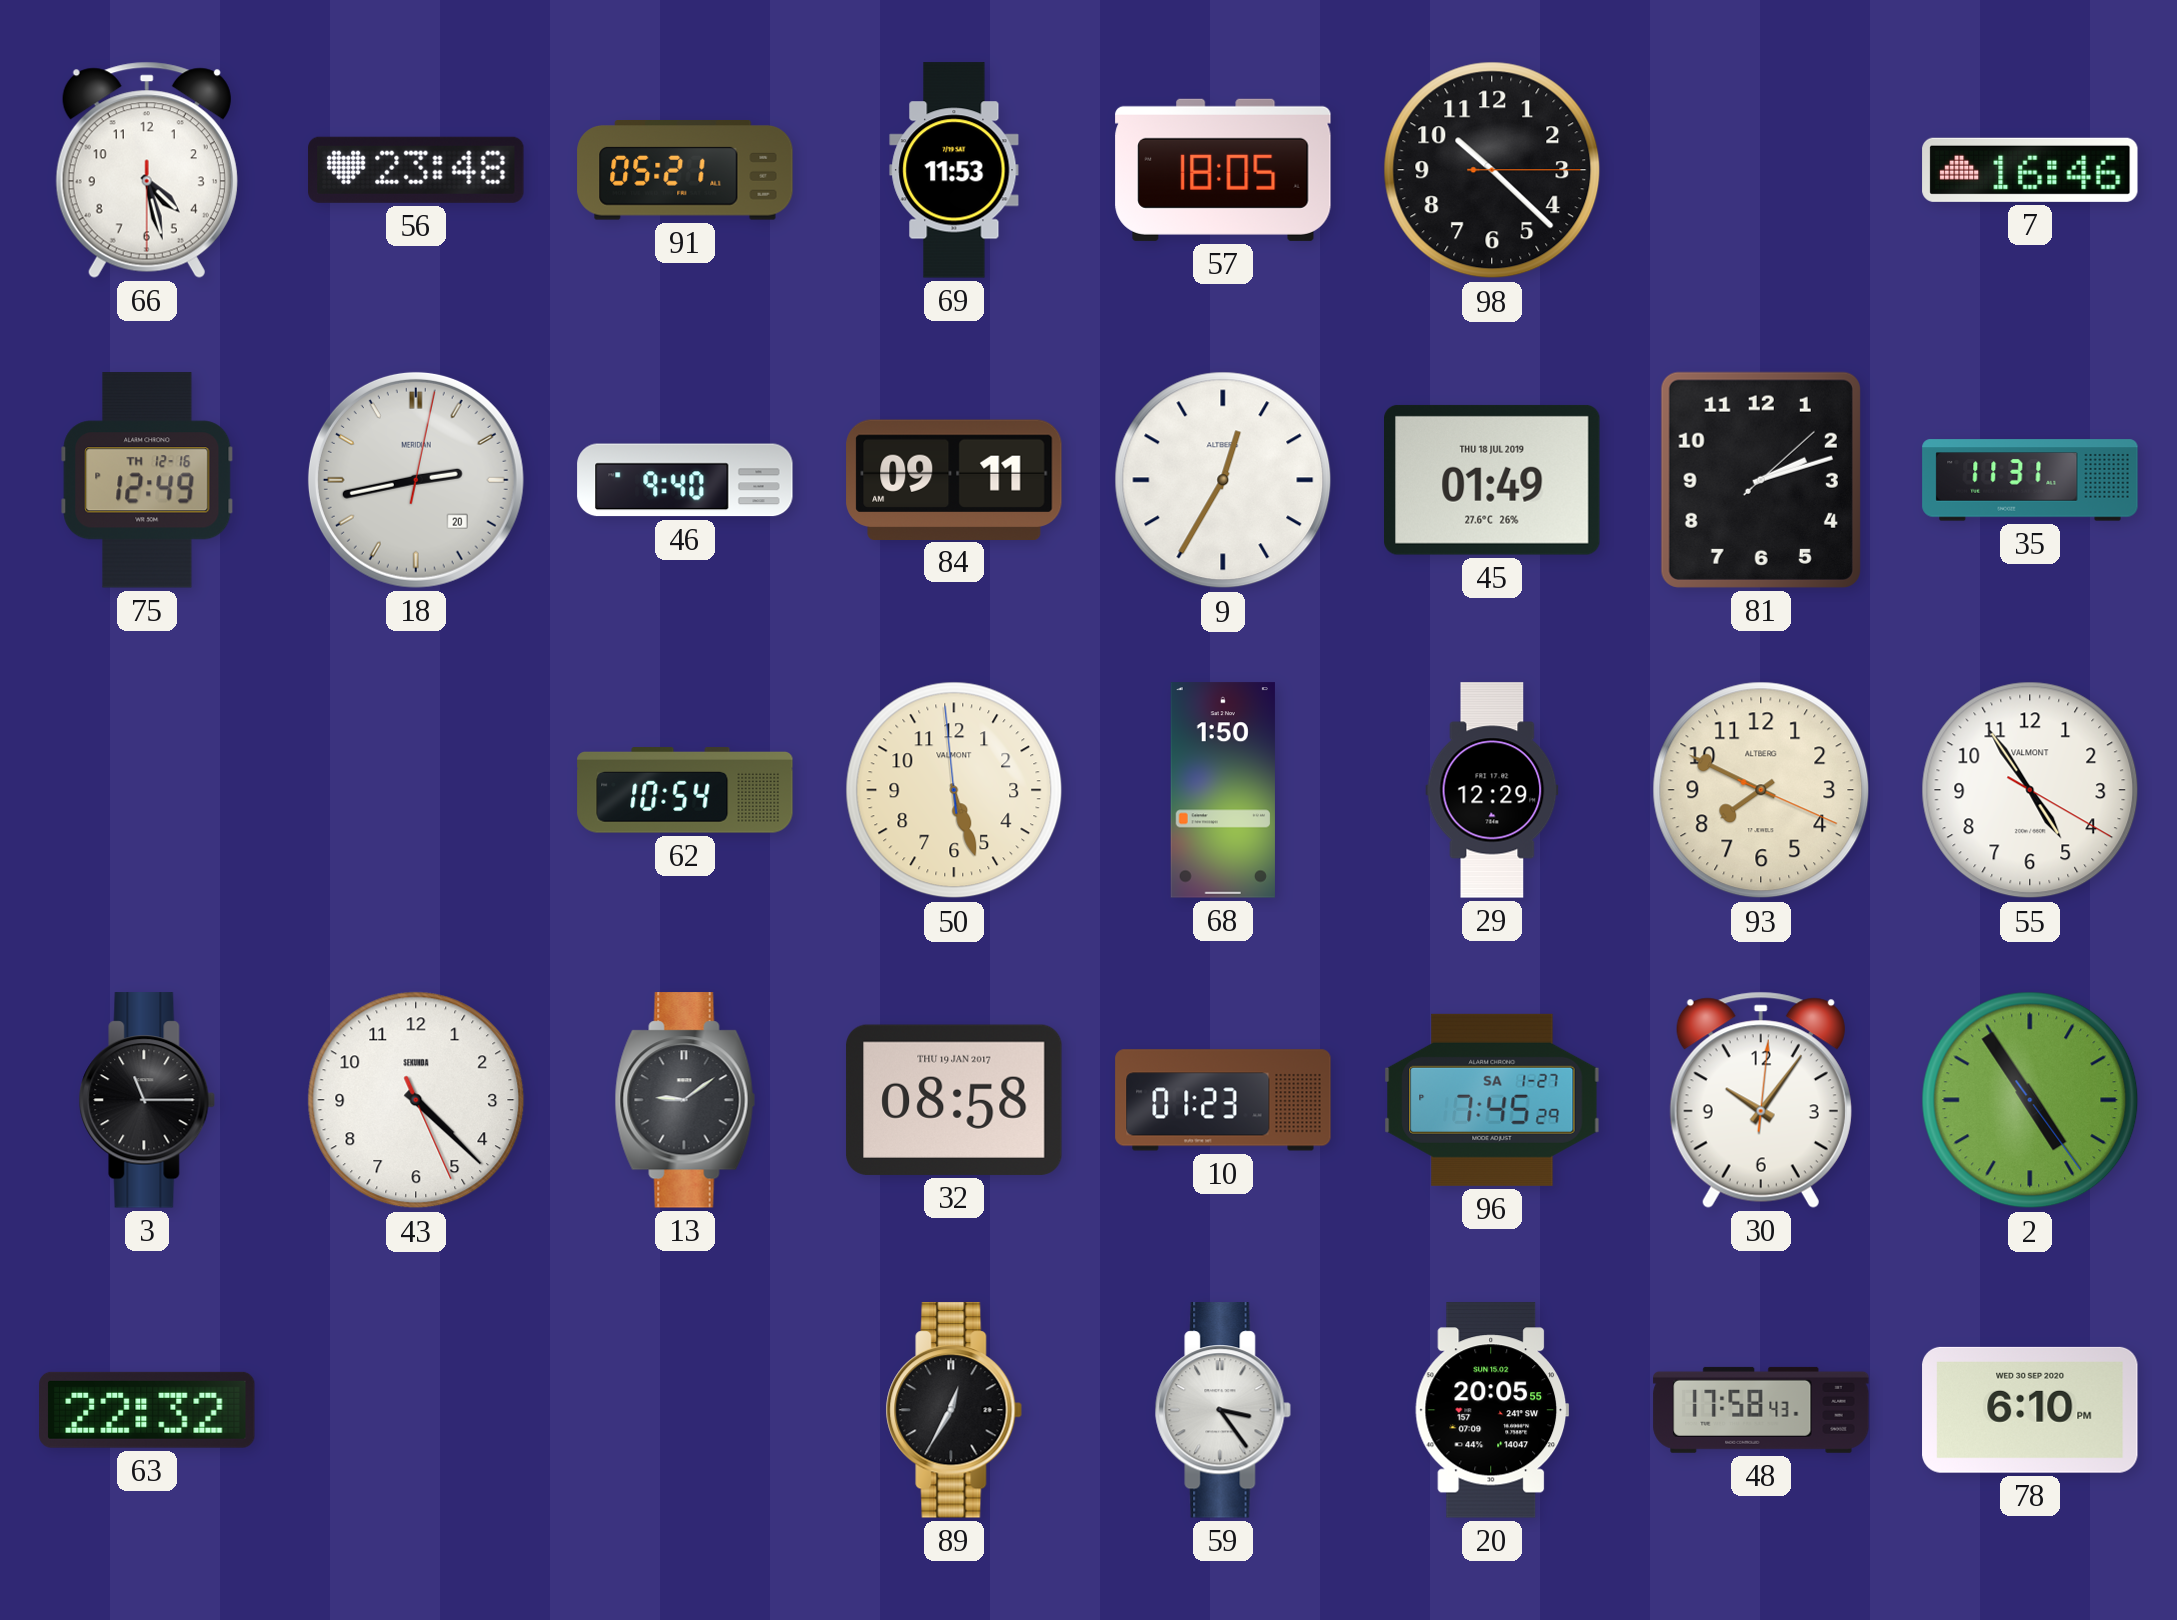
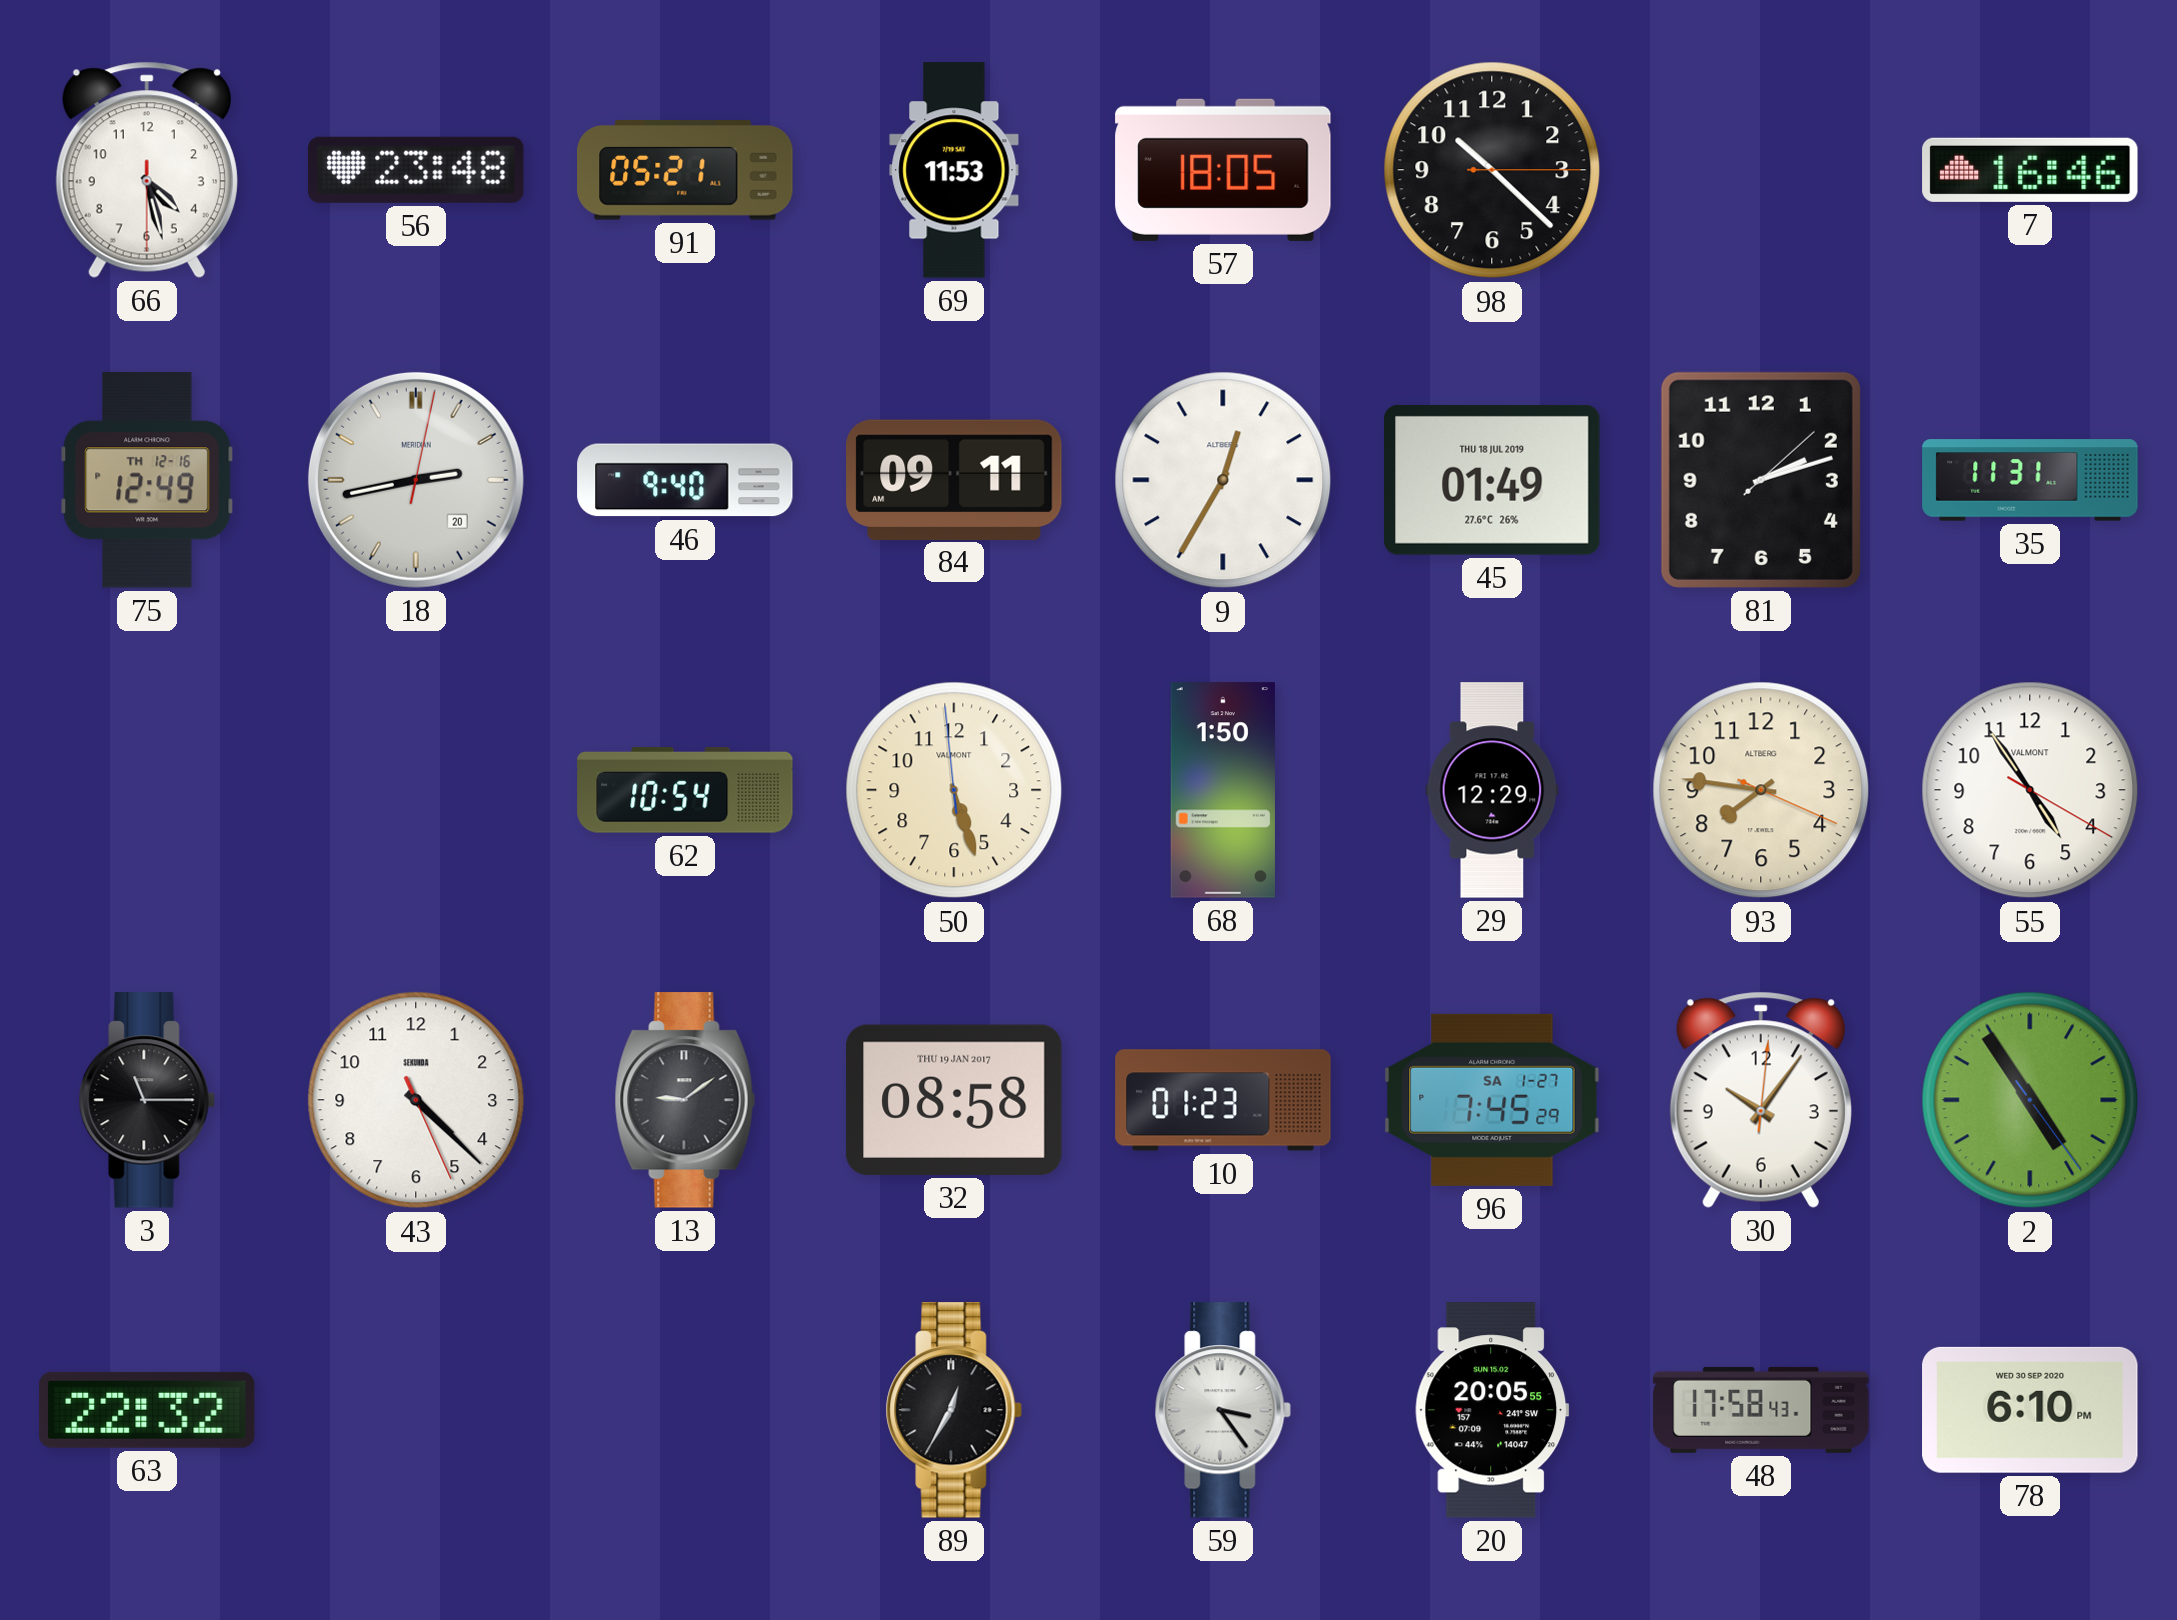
93: 7:49 -> 7:46 (1761, 790)
